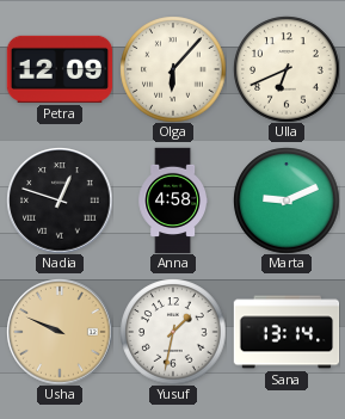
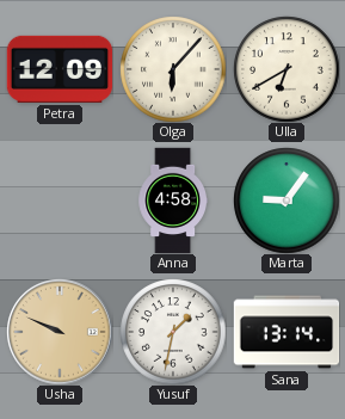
Ulla: 6:41 -> 6:40 (287, 69)
Nadia: 12:48 -> none (60, 201)
Marta: 9:11 -> 9:06 (287, 201)
